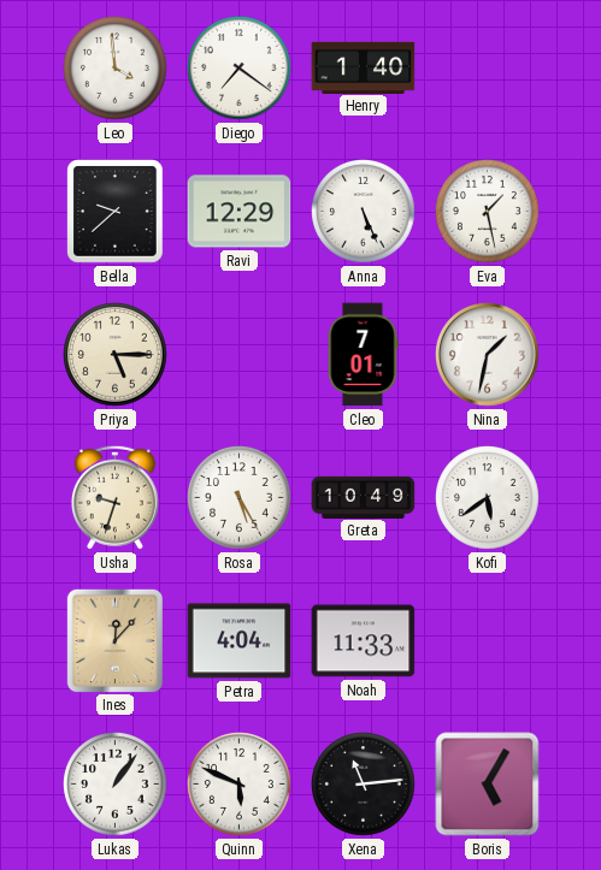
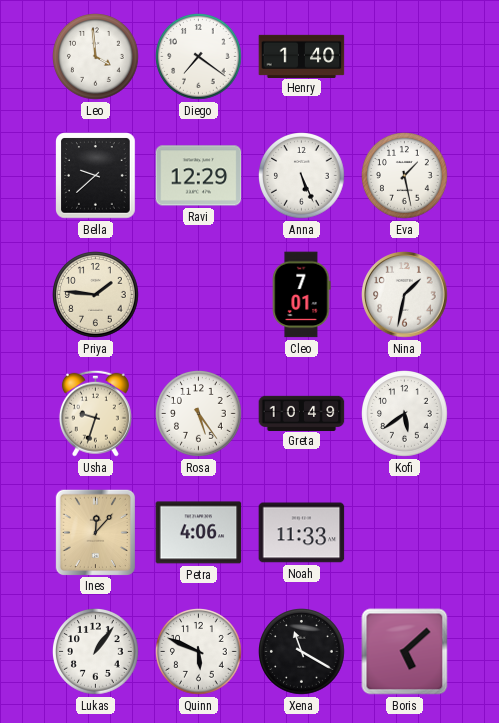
Priya: 5:15 -> 1:46 (96, 295)
Rosa: 5:25 -> 5:24 (199, 414)
Petra: 4:04 -> 4:06 (199, 533)
Xena: 11:14 -> 11:20 (302, 652)
Boris: 5:05 -> 5:08 (405, 652)
